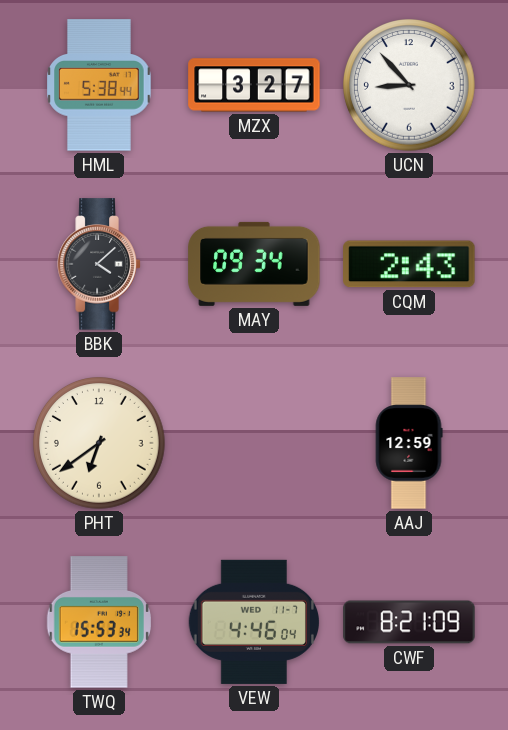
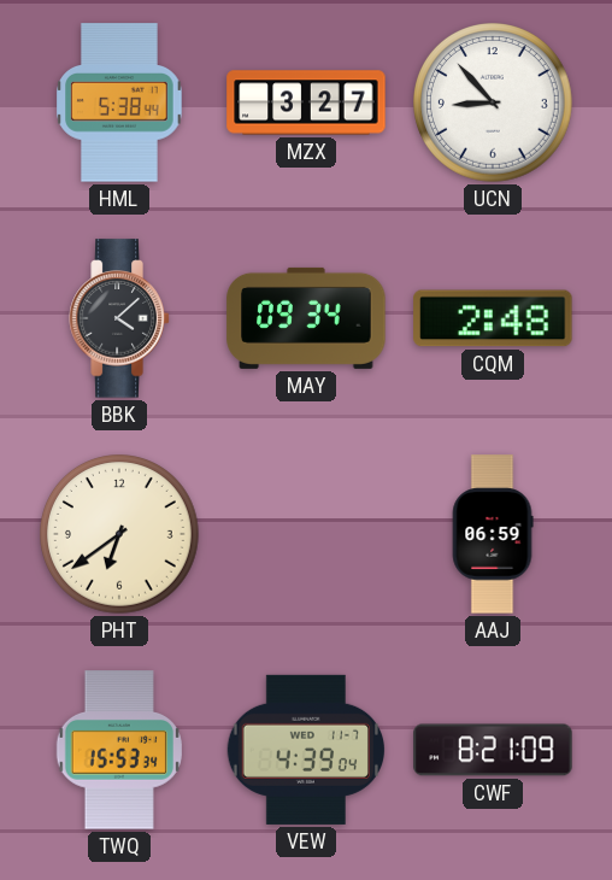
CQM: 2:43 -> 2:48 (493, 318)
AAJ: 12:59 -> 06:59 (493, 534)
VEW: 4:46 -> 4:39 (305, 750)
